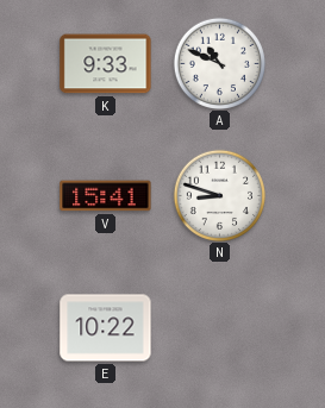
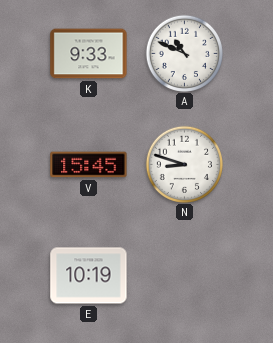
V: 15:41 -> 15:45 (89, 165)
E: 10:22 -> 10:19 (89, 276)
